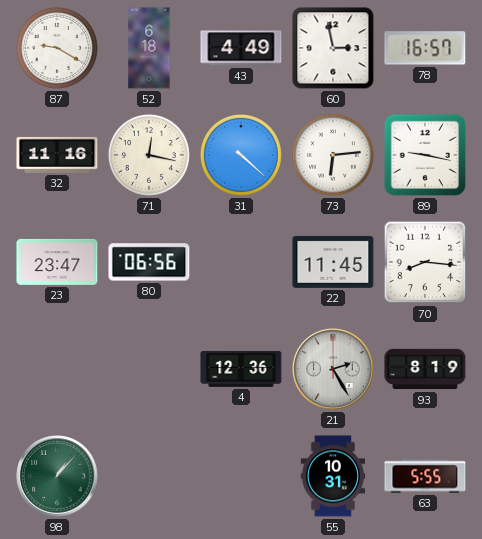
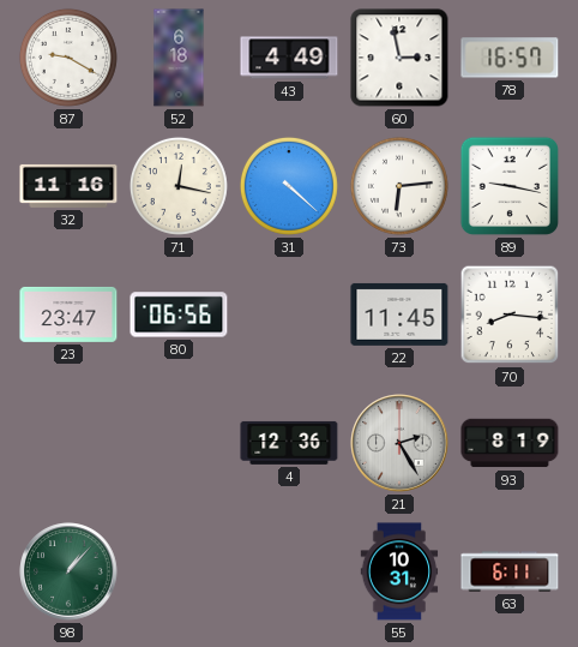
63: 5:55 -> 6:11 (510, 571)
